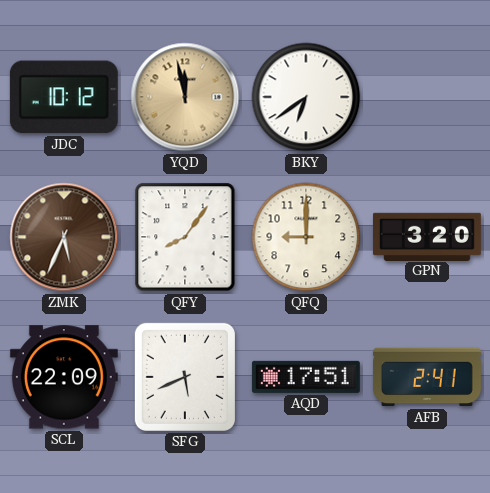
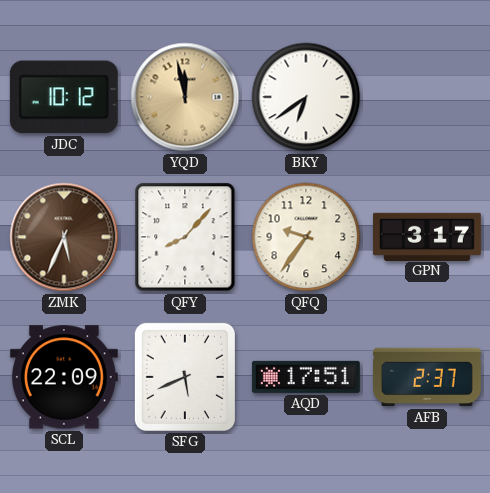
QFY: 8:06 -> 8:07 (185, 237)
QFQ: 9:00 -> 9:36 (306, 237)
GPN: 3:20 -> 3:17 (427, 236)
AFB: 2:41 -> 2:37 (427, 377)
